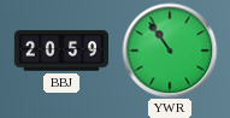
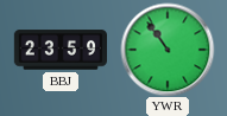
BBJ: 20:59 -> 23:59 (59, 50)
